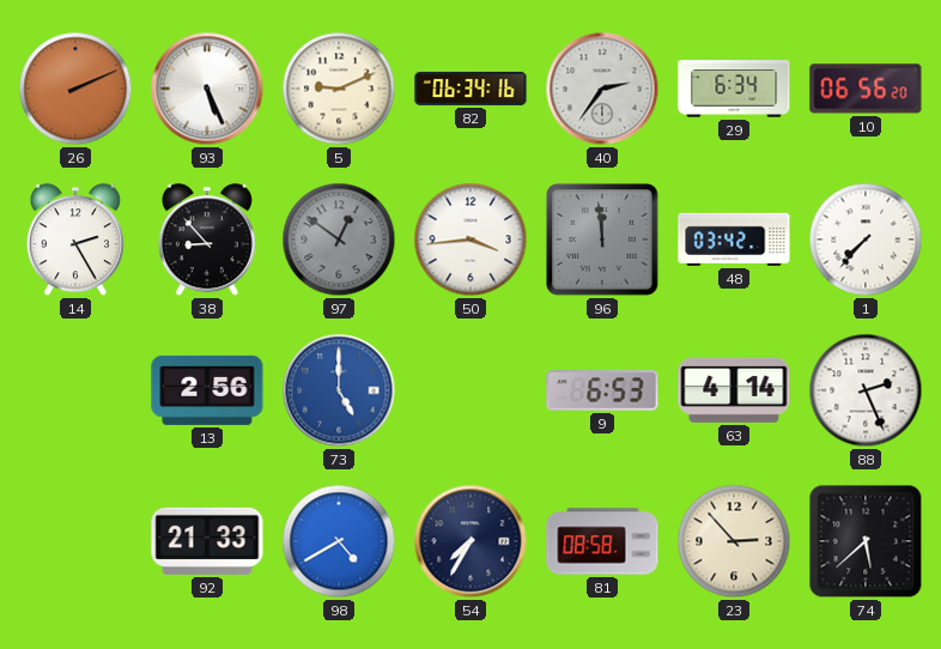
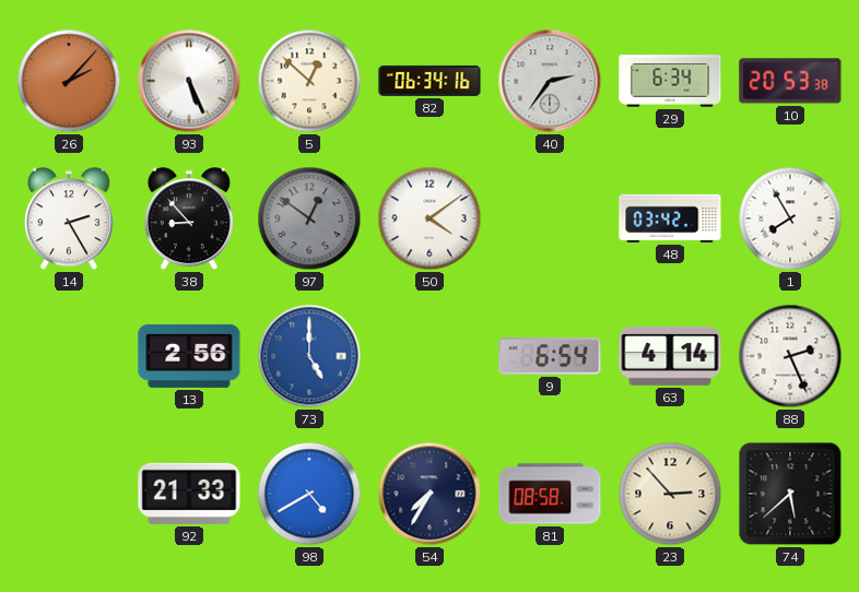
26: 2:11 -> 2:07 (69, 81)
5: 9:11 -> 12:52 (309, 81)
10: 06:56 -> 20:53 (790, 81)
50: 3:44 -> 4:09 (429, 218)
96: 11:59 -> none (602, 239)
1: 7:37 -> 7:55 (790, 218)
9: 6:53 -> 6:54 (550, 356)
